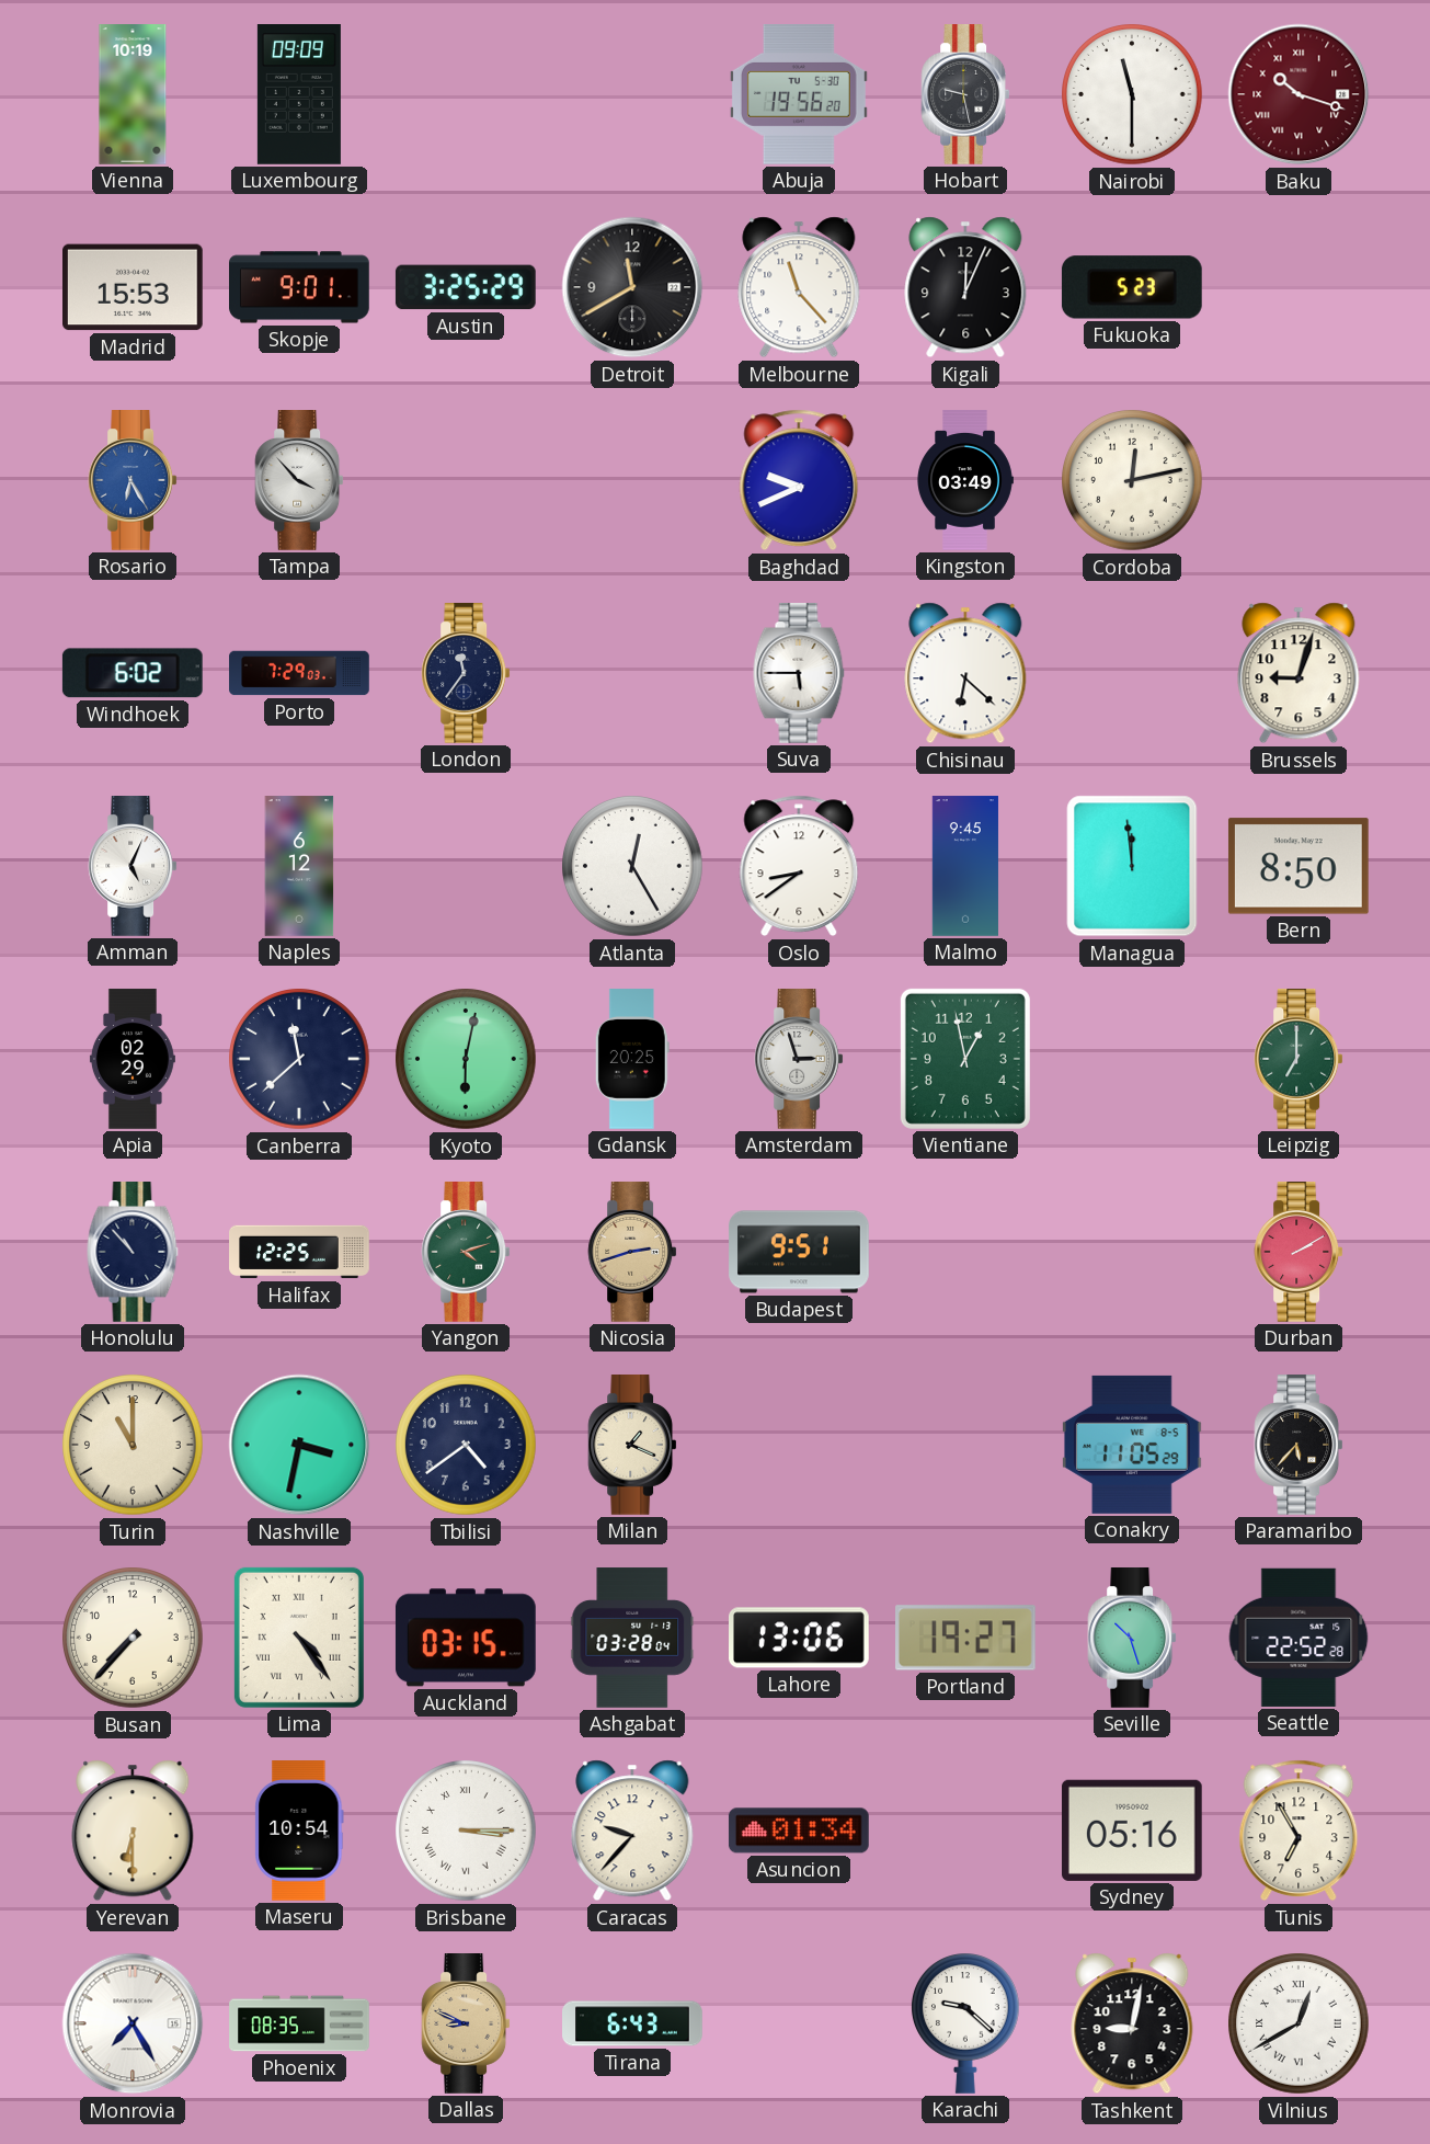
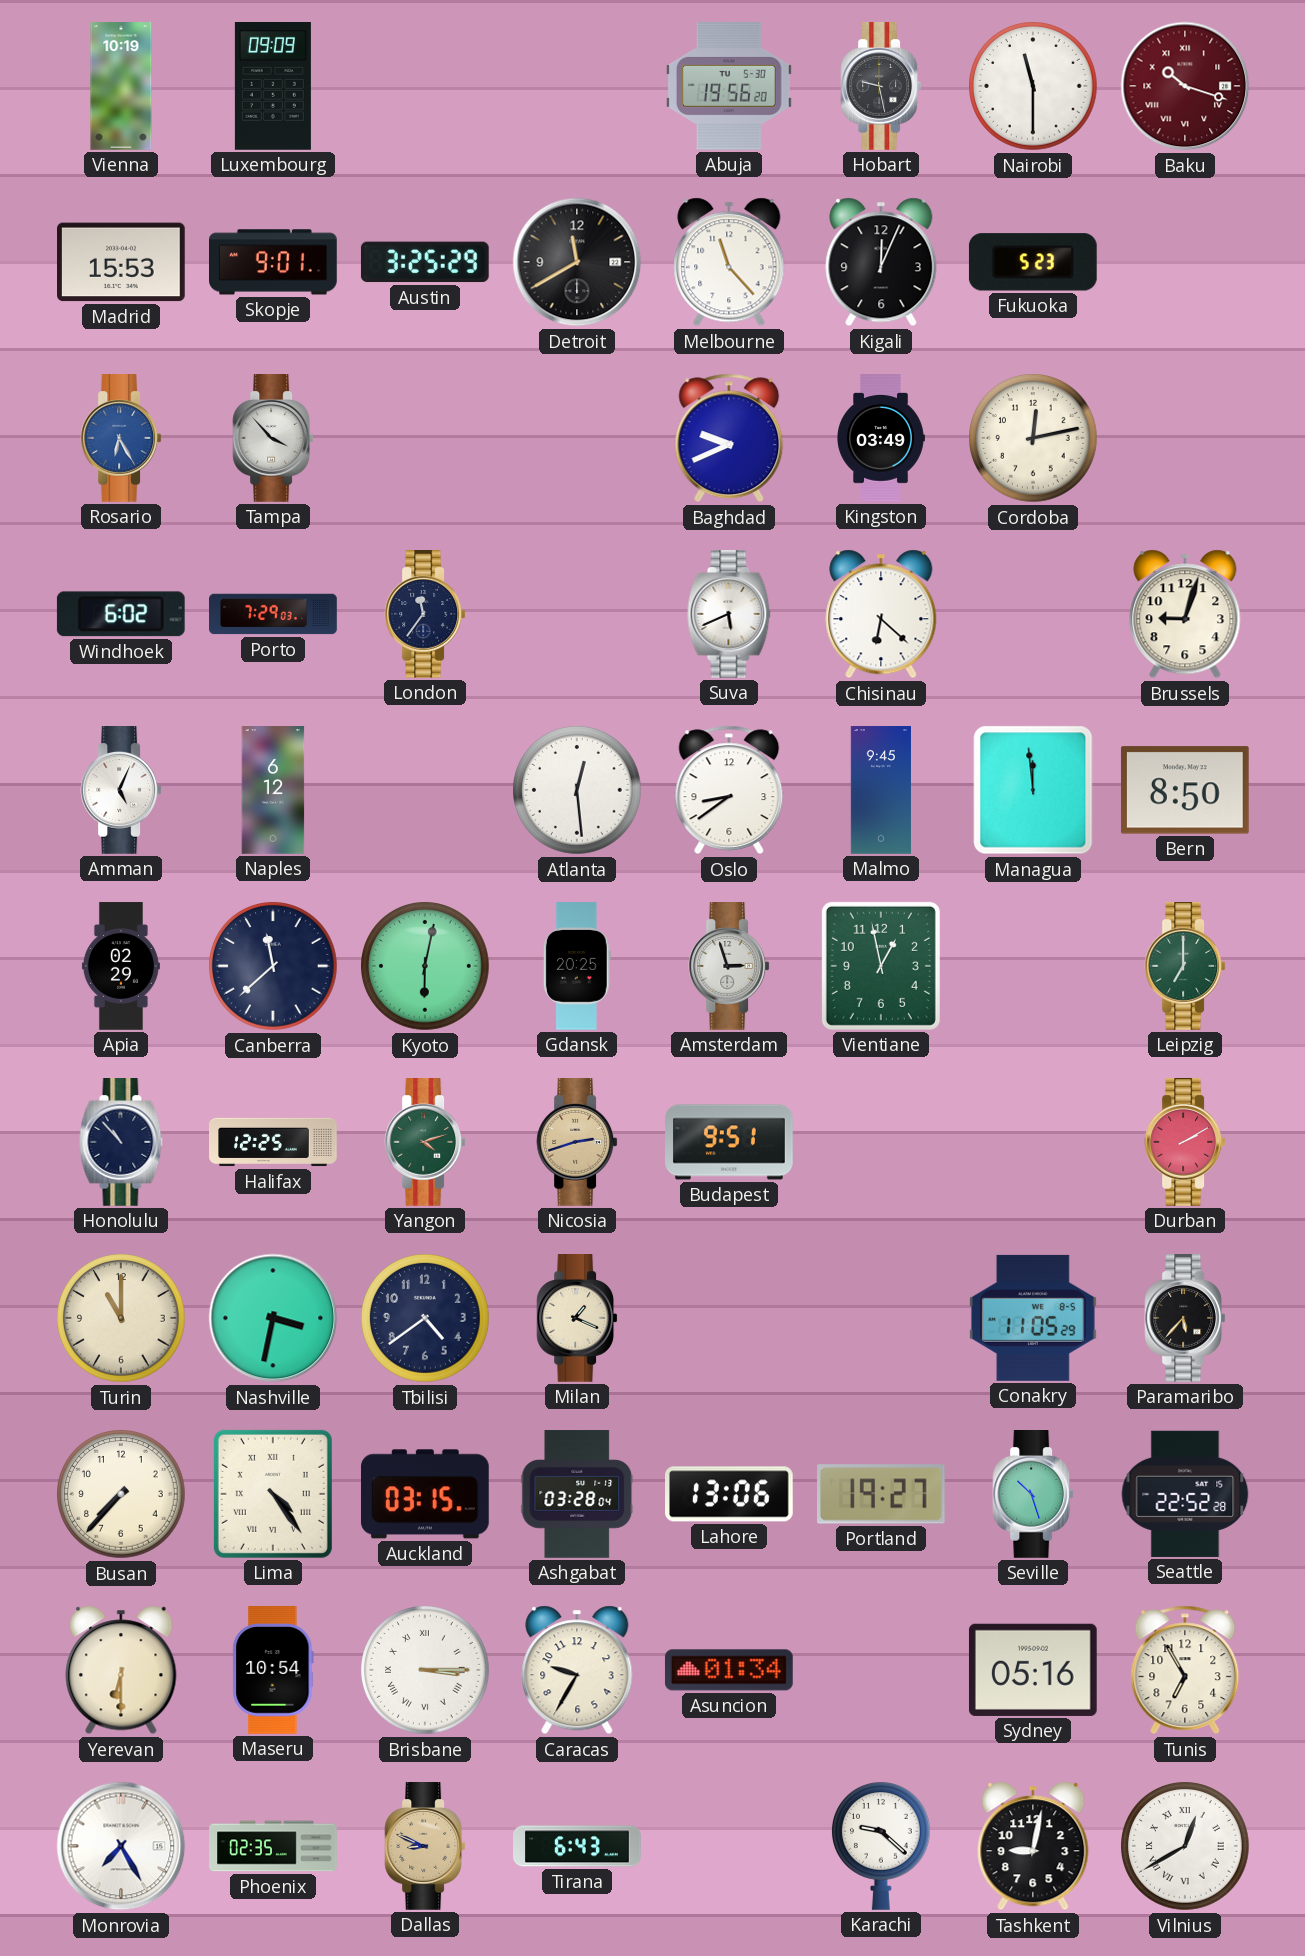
Suva: 5:45 -> 5:41 (729, 615)
Atlanta: 12:25 -> 12:29 (577, 790)
Caracas: 9:37 -> 9:35 (577, 1670)
Phoenix: 08:35 -> 02:35 (273, 1846)
